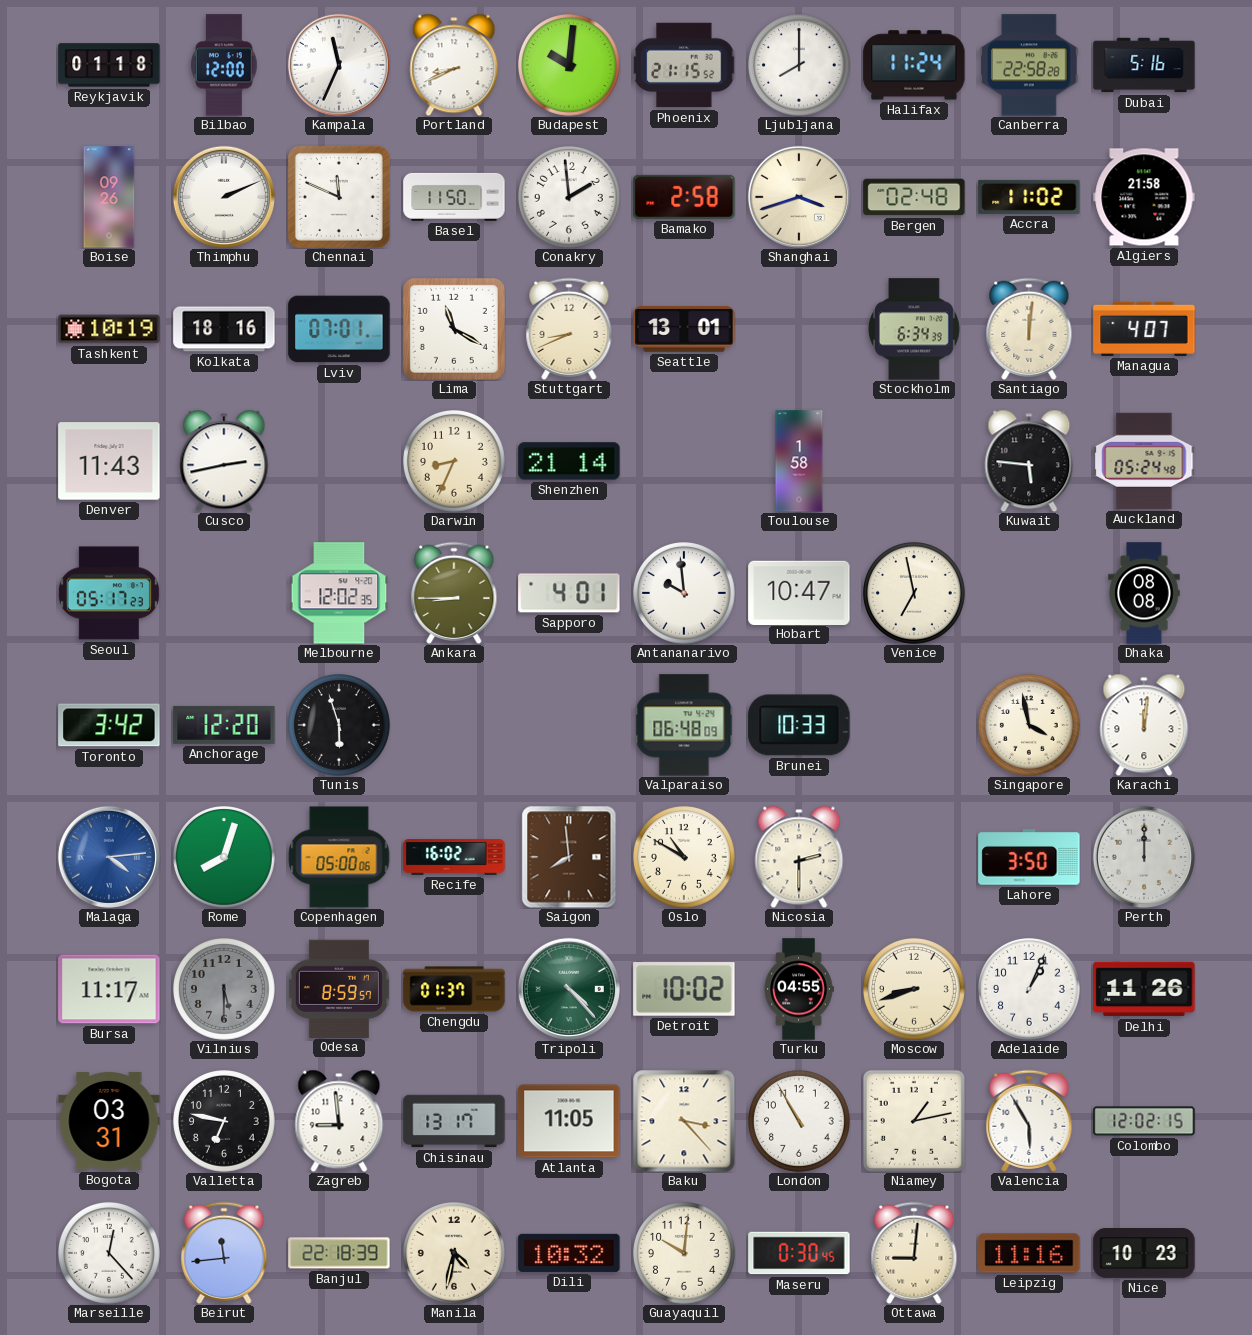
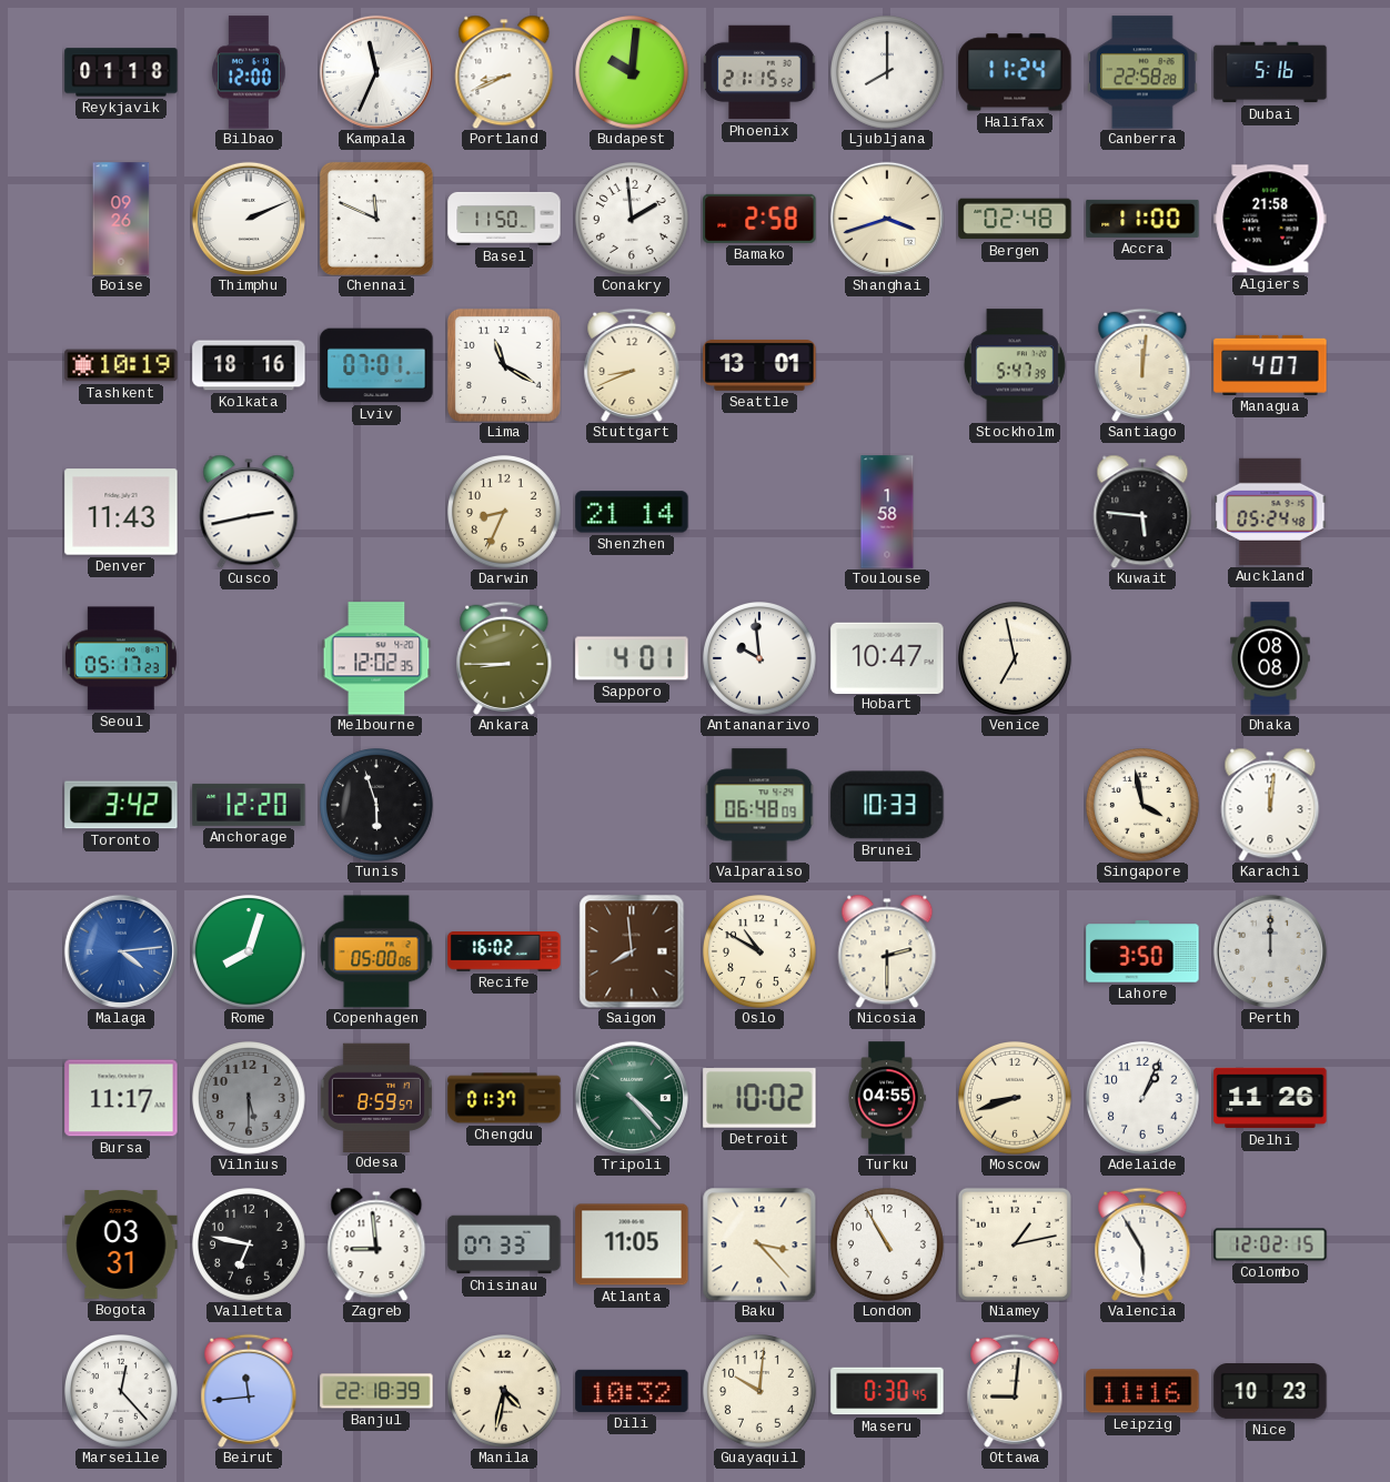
Accra: 11:02 -> 11:00 (1142, 219)
Stockholm: 6:34 -> 5:47 (1015, 365)
Chisinau: 13:17 -> 07:33 (504, 1244)
